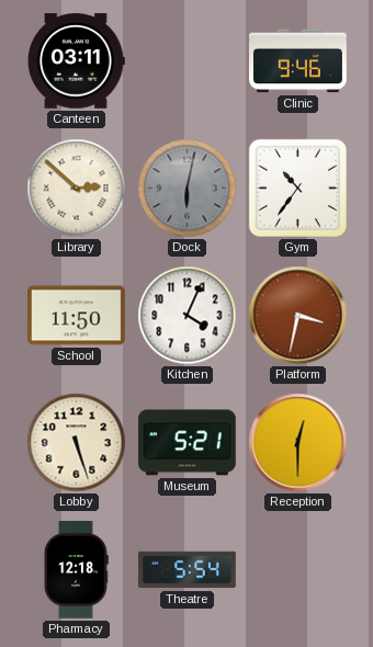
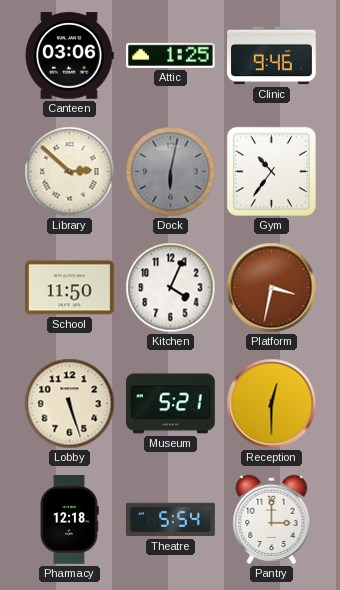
Canteen: 03:11 -> 03:06 (69, 56)
Attic: none -> 1:25 (171, 55)
Pantry: none -> 3:00 (272, 519)
